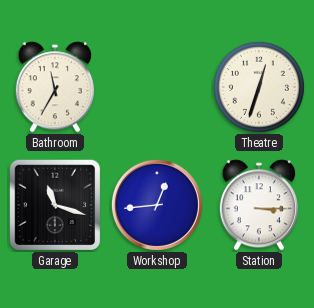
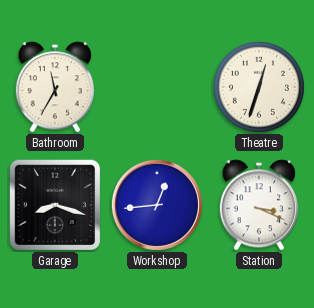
Garage: 11:18 -> 8:18 (55, 205)
Station: 3:15 -> 3:19 (259, 205)
